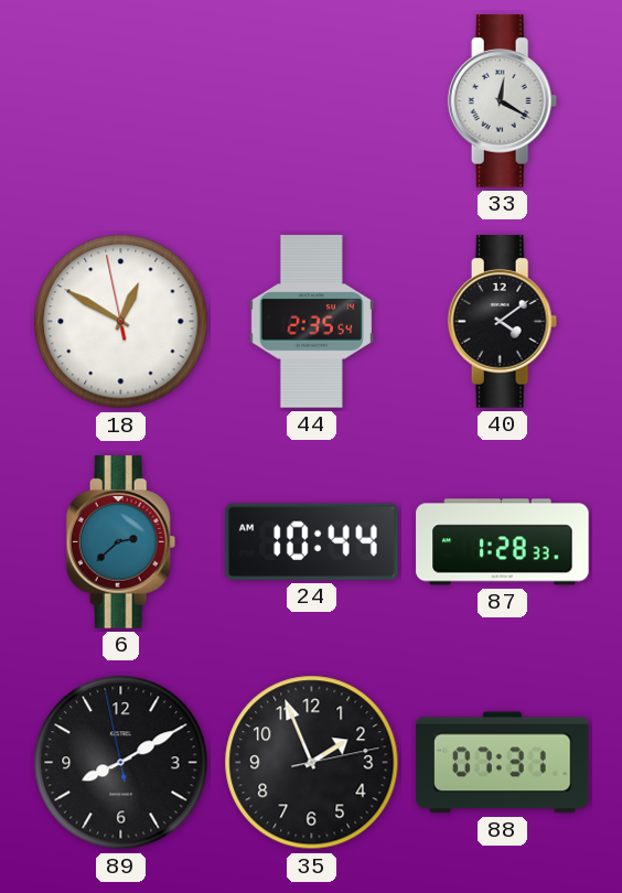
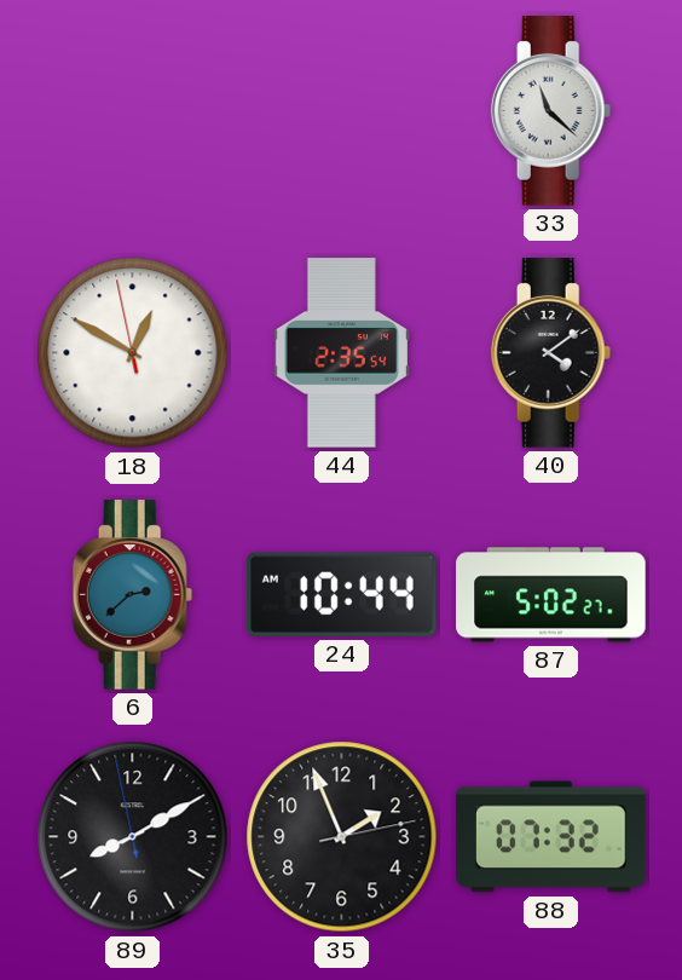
33: 12:20 -> 11:22 (551, 111)
87: 1:28 -> 5:02 (551, 595)
88: 07:31 -> 07:32 (551, 837)
